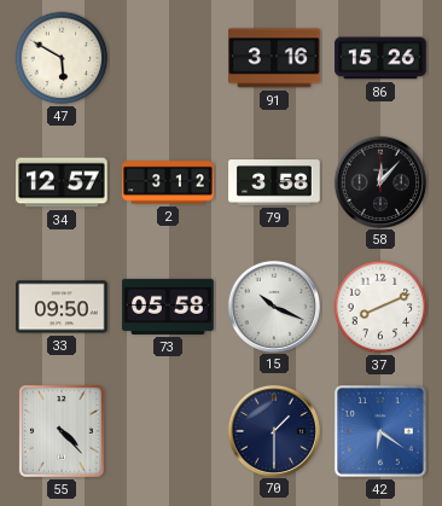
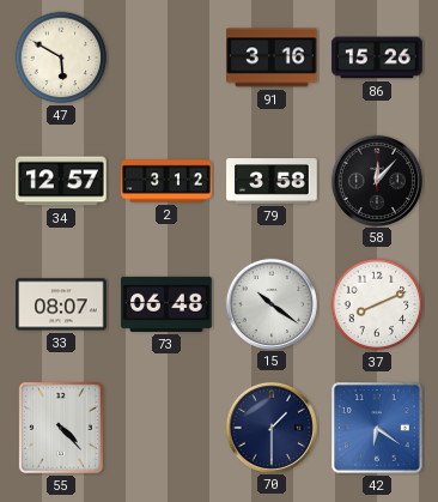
33: 09:50 -> 08:07 (61, 304)
73: 05:58 -> 06:48 (166, 304)
15: 10:19 -> 10:21 (270, 303)
